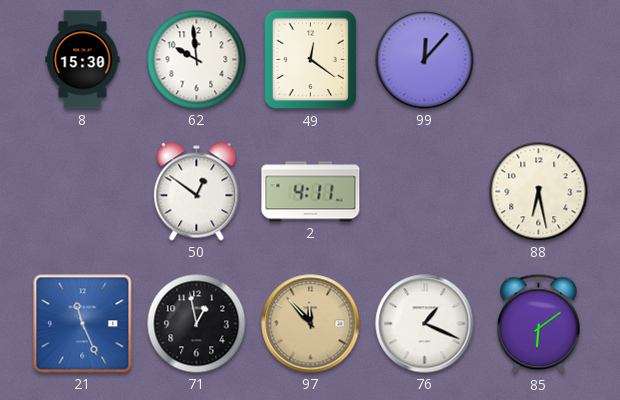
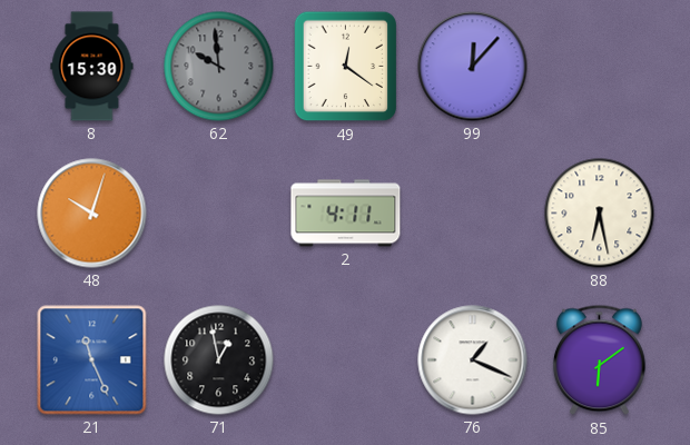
62 dial: white -> grey (219, 67)
48: none -> 10:03 (92, 214)
50: 12:51 -> none (197, 192)
97: 11:53 -> none (311, 324)
